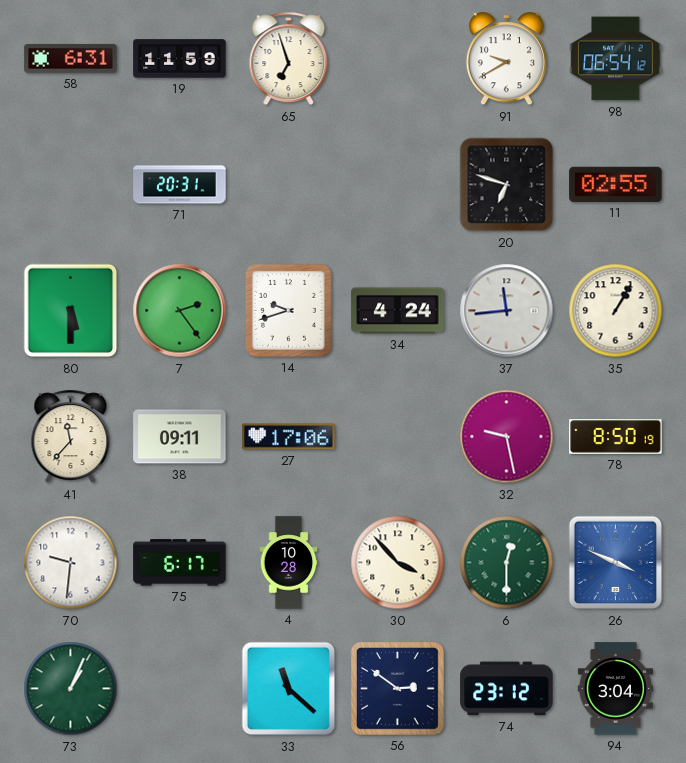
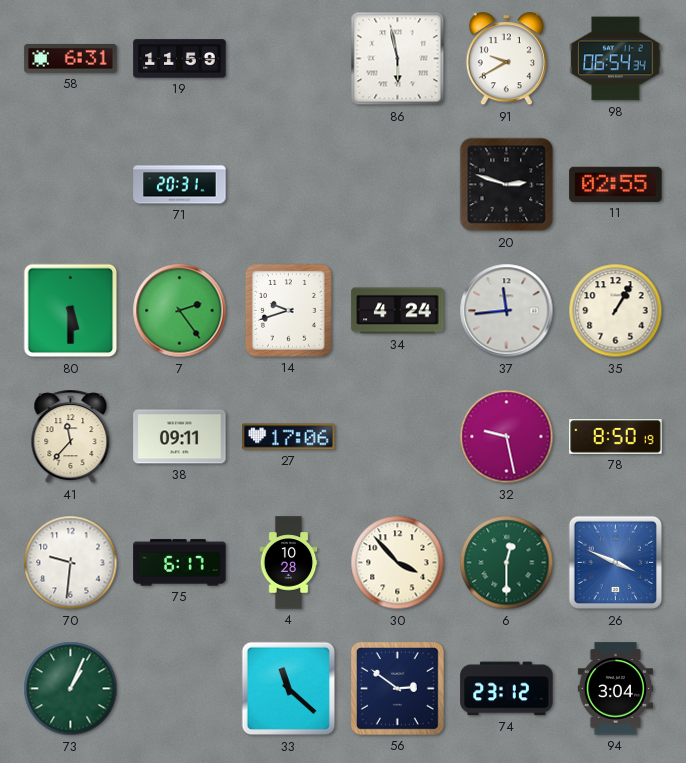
65: 6:57 -> none (289, 59)
86: none -> 5:58 (398, 59)
98: 06:54:12 -> 06:54:34 (616, 59)
20: 6:48 -> 2:48 (507, 185)
